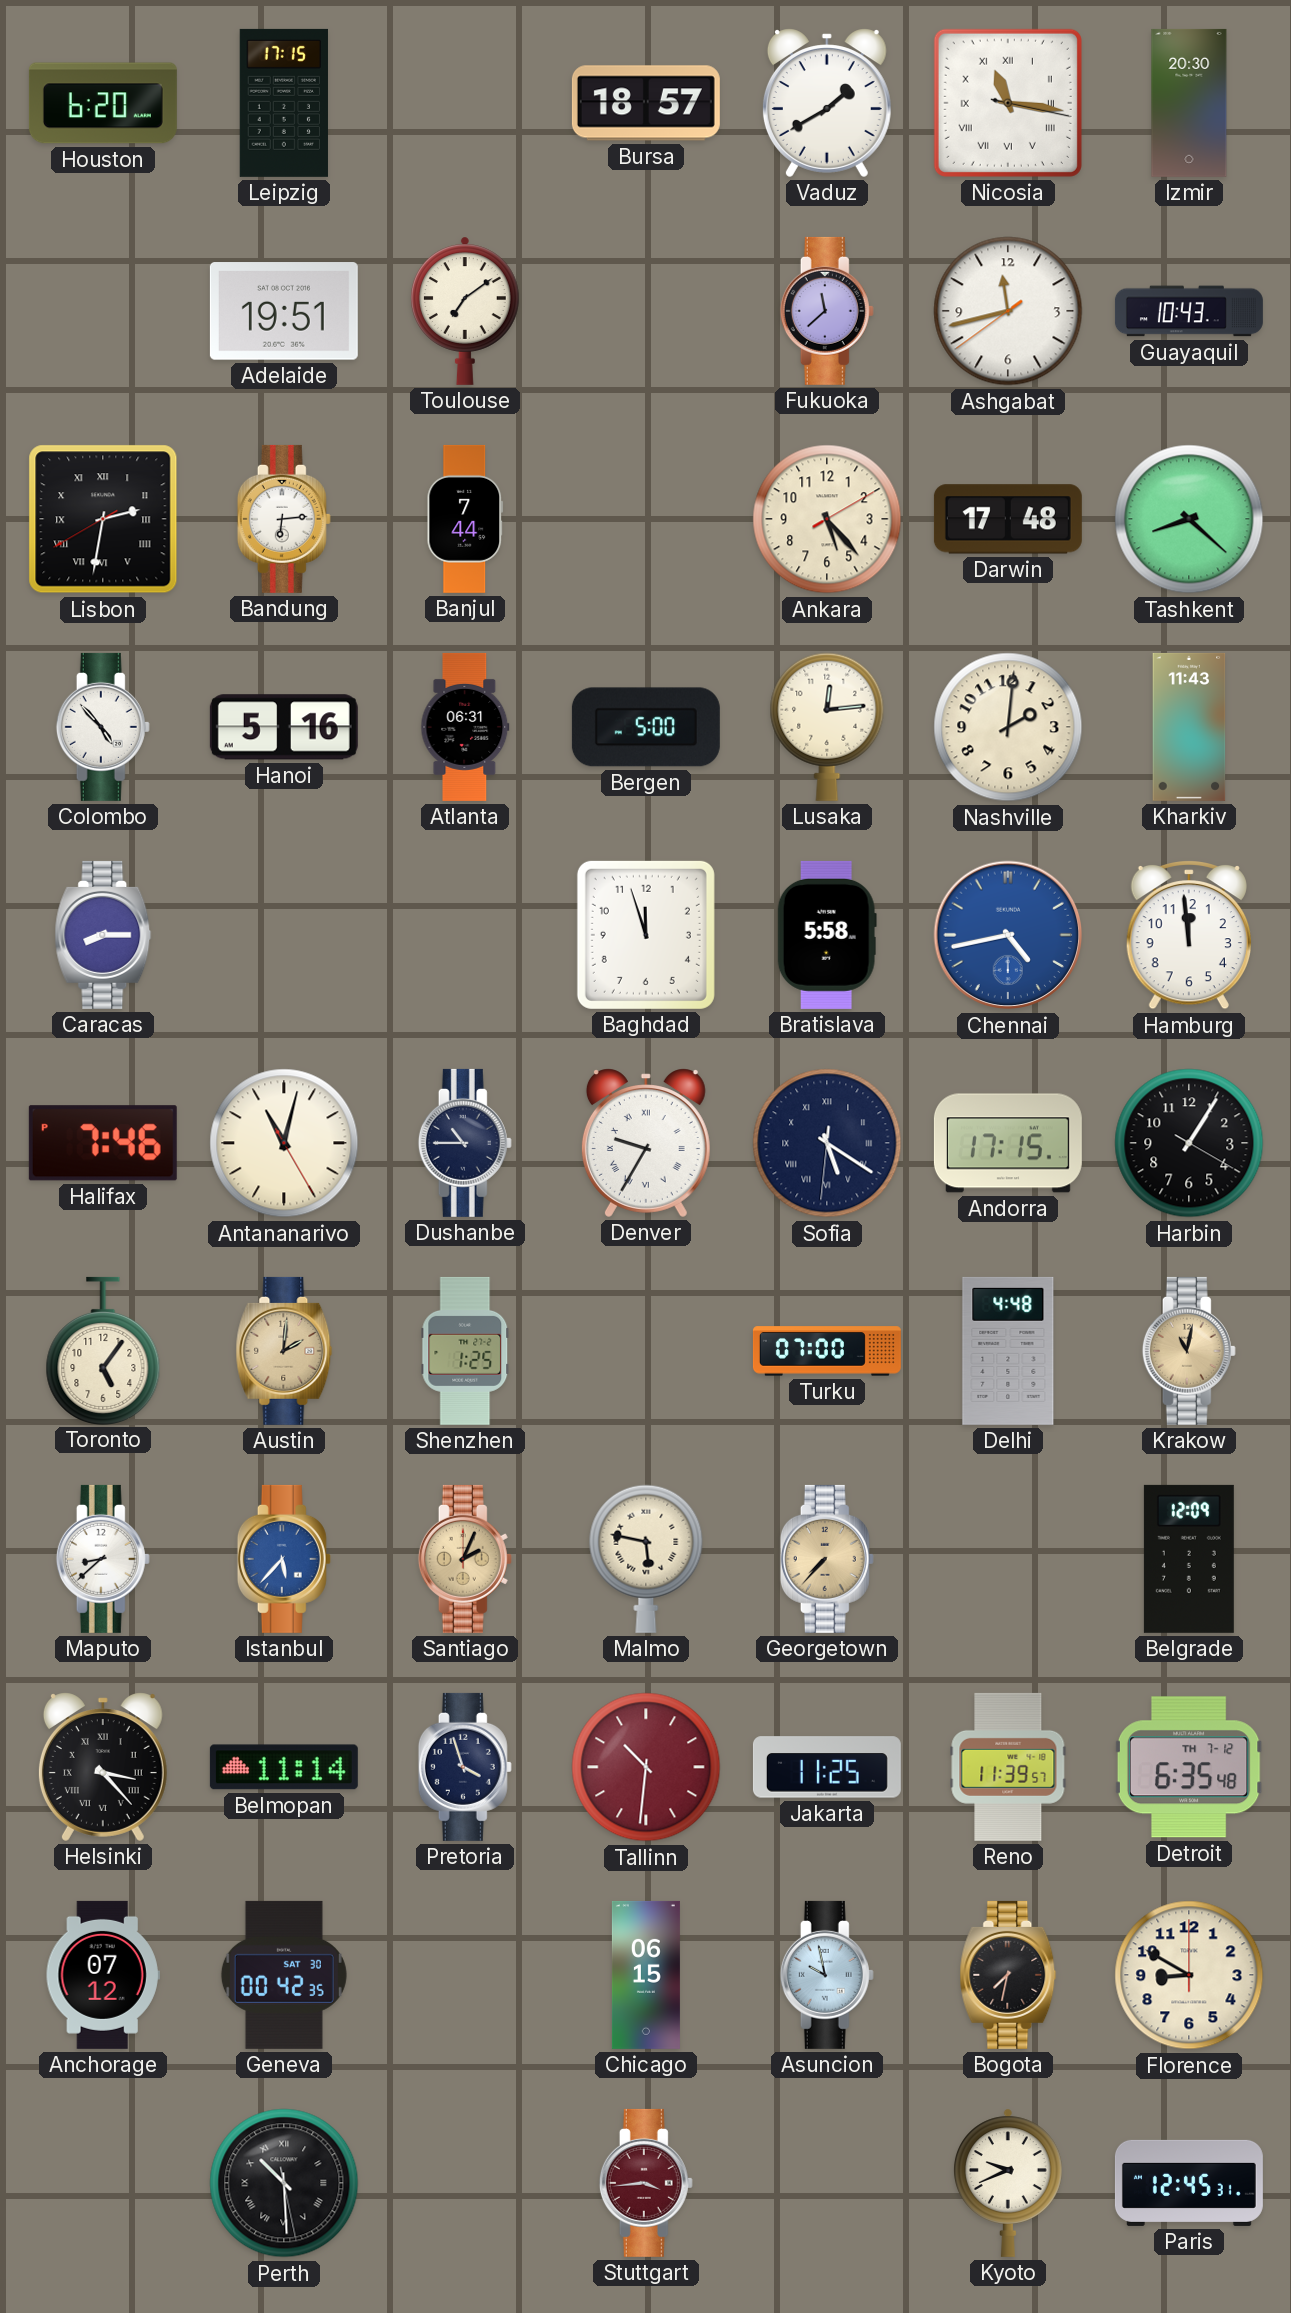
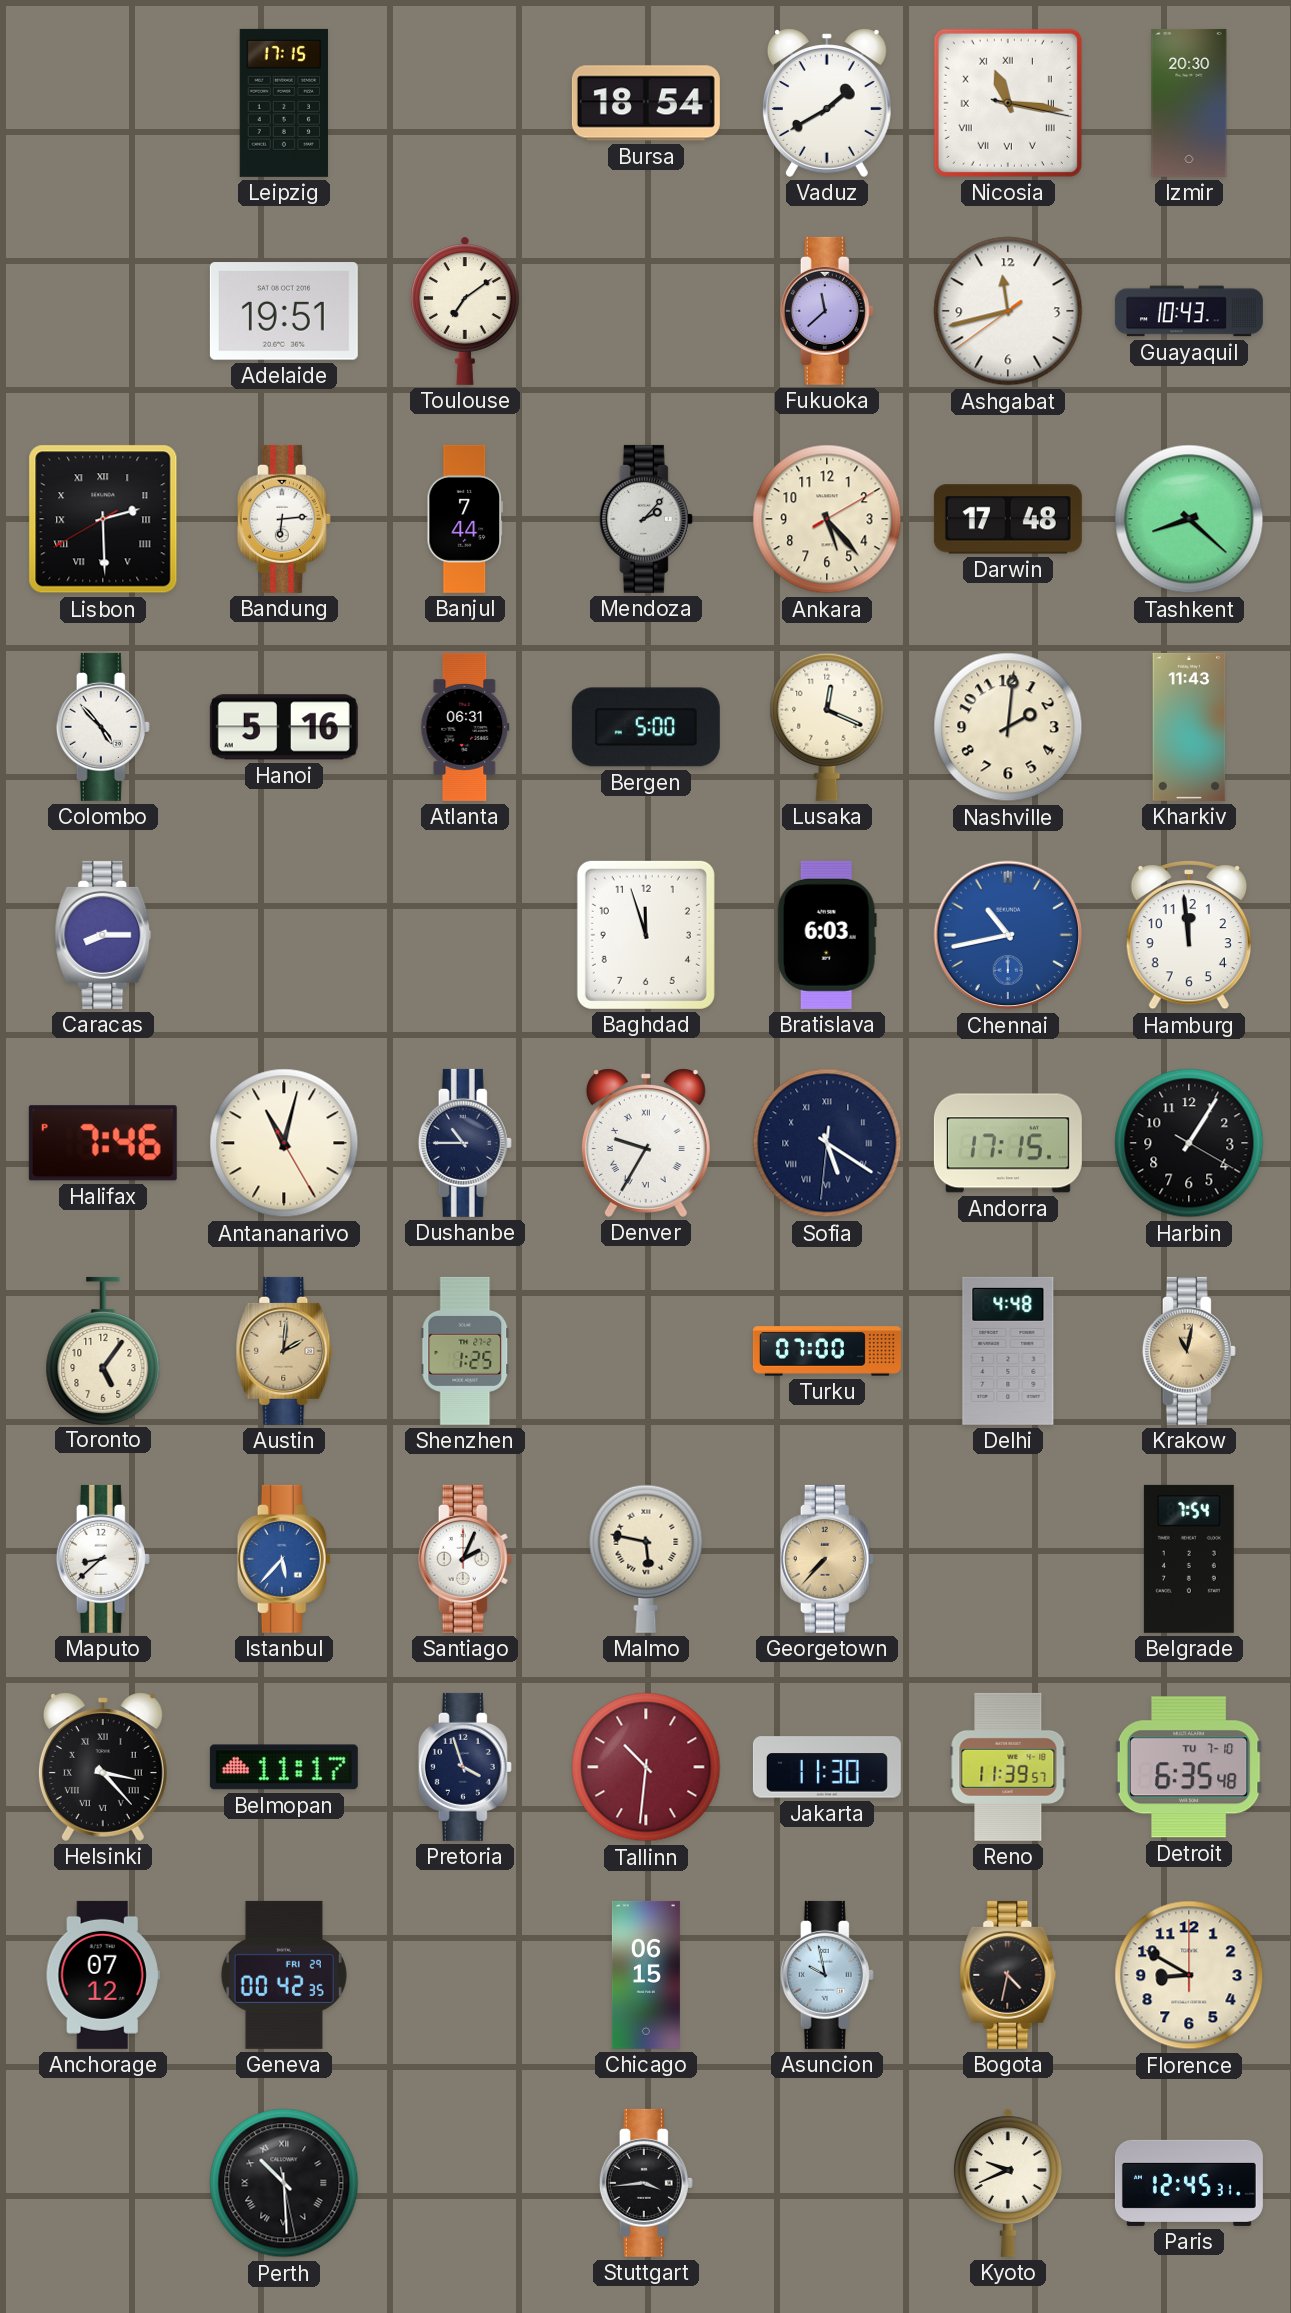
Houston: 6:20 -> none (103, 103)
Bursa: 18:57 -> 18:54 (646, 103)
Lisbon: 2:31 -> 2:29 (103, 519)
Mendoza: none -> 2:07 (646, 519)
Lusaka: 12:14 -> 12:19 (827, 727)
Bratislava: 5:58 -> 6:03 (827, 935)
Chennai: 4:43 -> 10:43 (1008, 935)
Santiago dial: champagne -> white (465, 1559)
Belgrade: 12:09 -> 7:54 (1189, 1559)
Belmopan: 11:14 -> 11:17 (284, 1767)
Jakarta: 11:25 -> 11:30 (827, 1767)
Detroit date: TH 7-12 -> TU 7-10 (1189, 1767)
Geneva date: SAT 30 -> FRI 29 (284, 1975)
Bogota: 7:32 -> 4:32 (1008, 1975)
Stuttgart dial: burgundy -> black (646, 2183)
